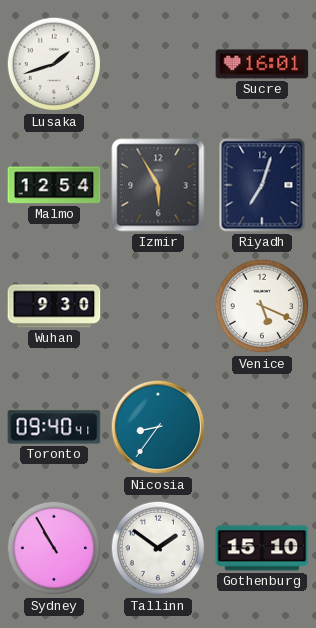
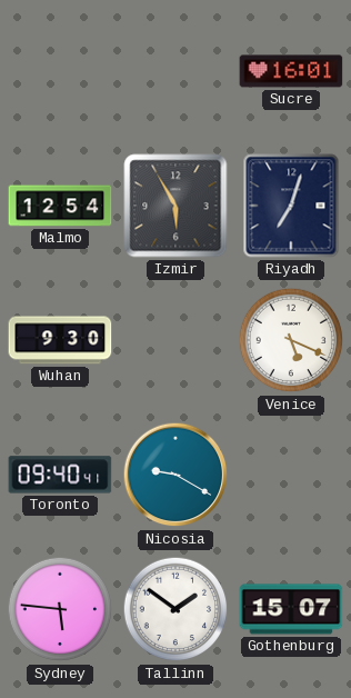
Lusaka: 1:42 -> none (54, 64)
Nicosia: 8:36 -> 9:20 (175, 475)
Sydney: 10:55 -> 5:46 (60, 609)
Gothenburg: 15:10 -> 15:07 (291, 609)
